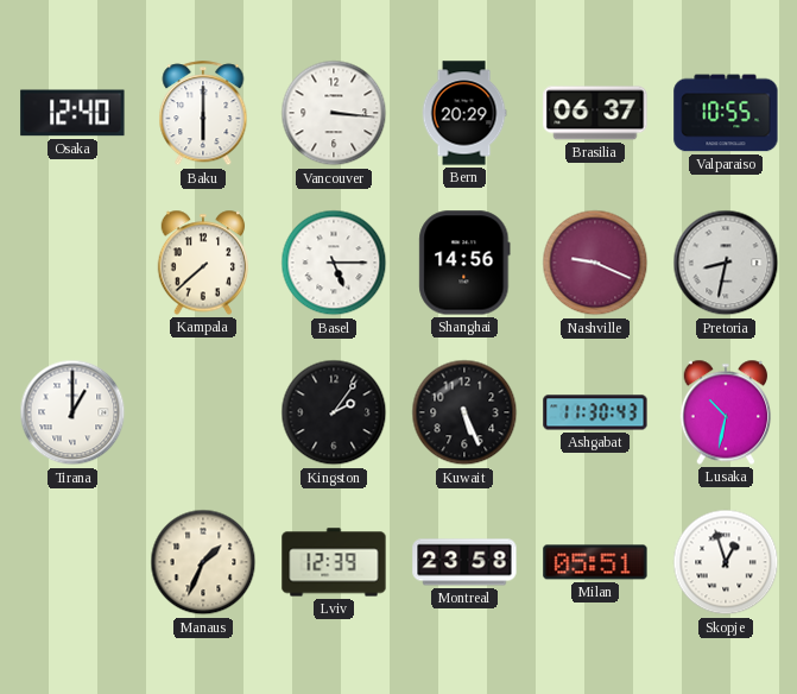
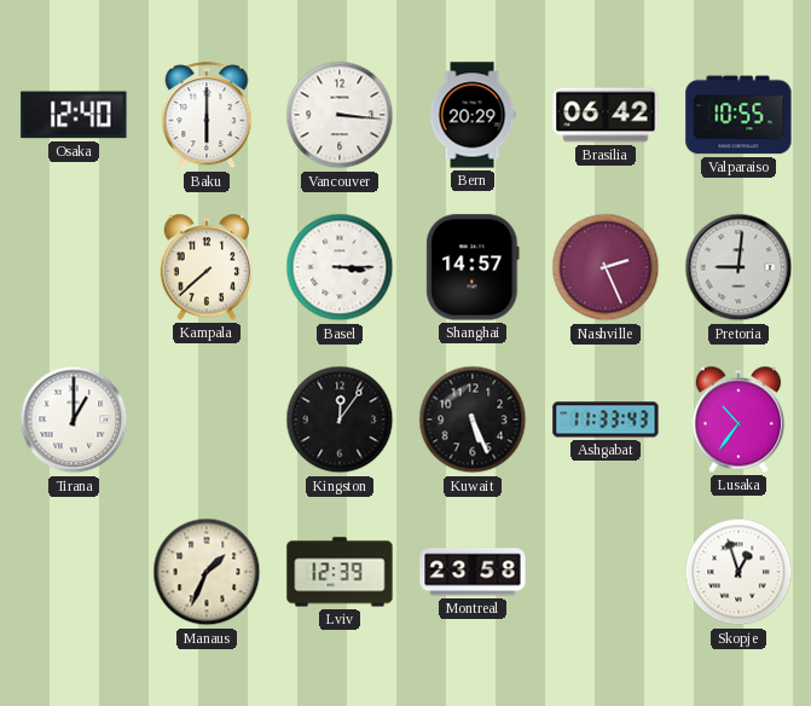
Brasilia: 06:37 -> 06:42 (606, 115)
Basel: 5:15 -> 3:15 (340, 267)
Shanghai: 14:56 -> 14:57 (473, 267)
Nashville: 9:19 -> 2:26 (606, 267)
Pretoria: 8:32 -> 9:01 (738, 267)
Kingston: 2:06 -> 12:06 (340, 419)
Ashgabat: 11:30 -> 11:33 (606, 419)
Lusaka: 10:32 -> 10:36 (738, 419)
Milan: 05:51 -> none (595, 562)
